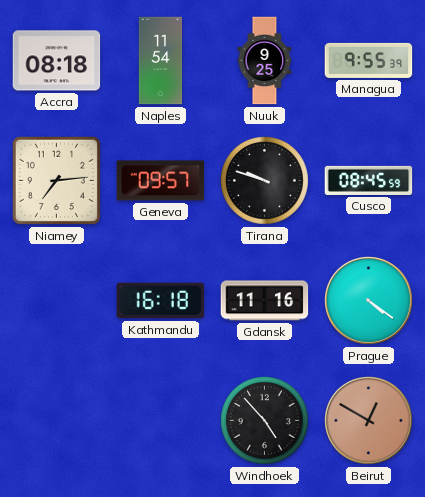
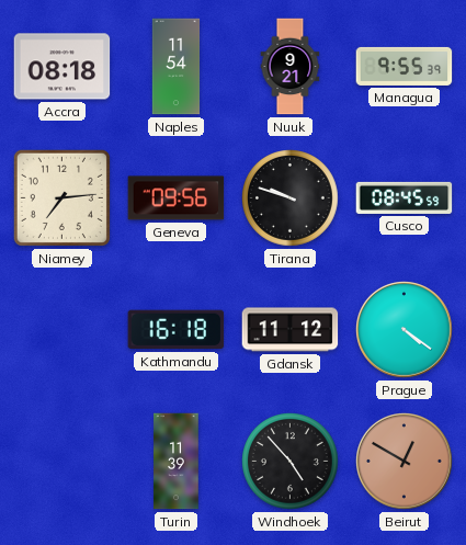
Nuuk: 9:25 -> 9:21 (291, 67)
Geneva: 09:57 -> 09:56 (177, 198)
Gdansk: 11:16 -> 11:12 (291, 330)
Turin: none -> 11:39 (177, 462)
